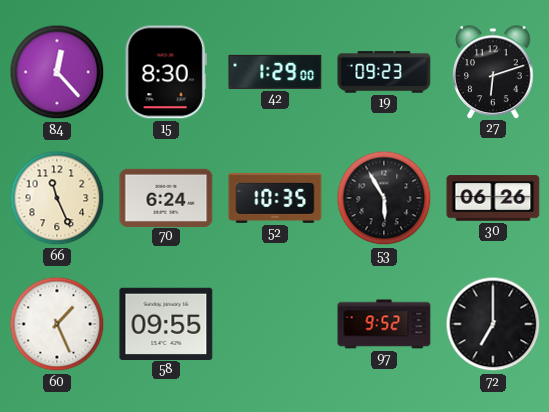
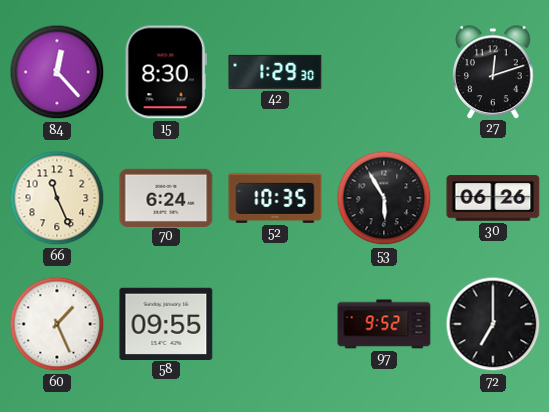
42: 1:29:00 -> 1:29:30 (275, 72)
19: 09:23 -> none (384, 72)
27: 6:12 -> 12:12 (493, 72)
